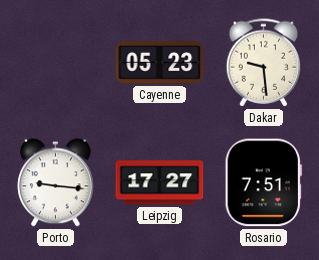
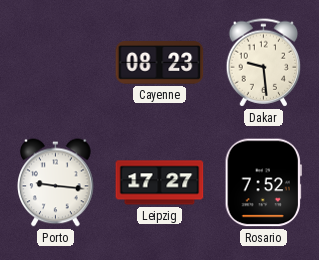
Cayenne: 05:23 -> 08:23 (160, 63)
Rosario: 7:51 -> 7:52 (263, 183)
